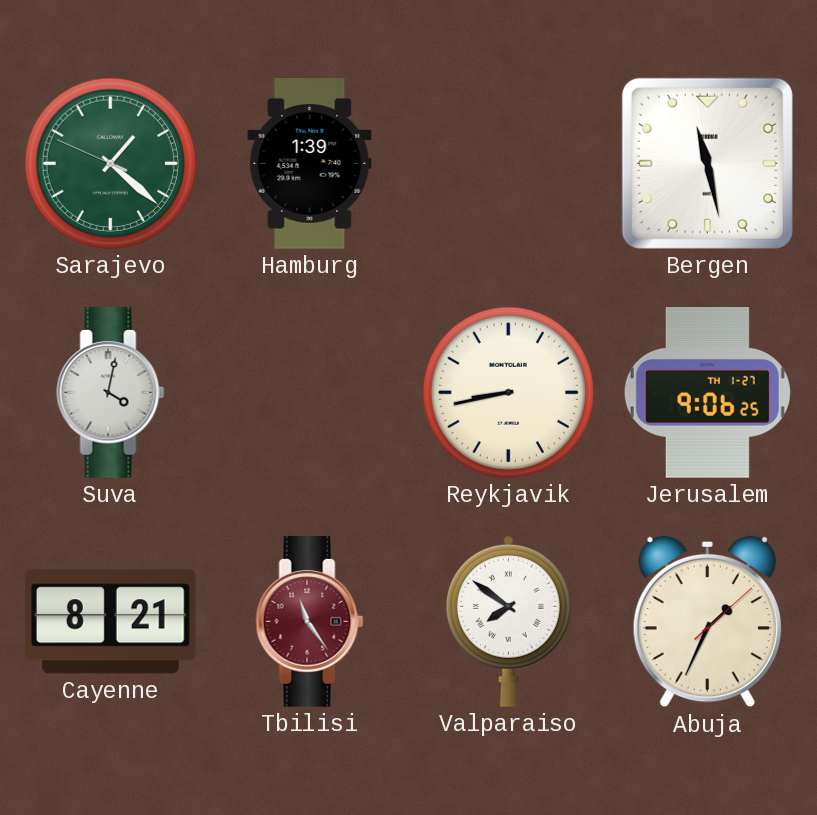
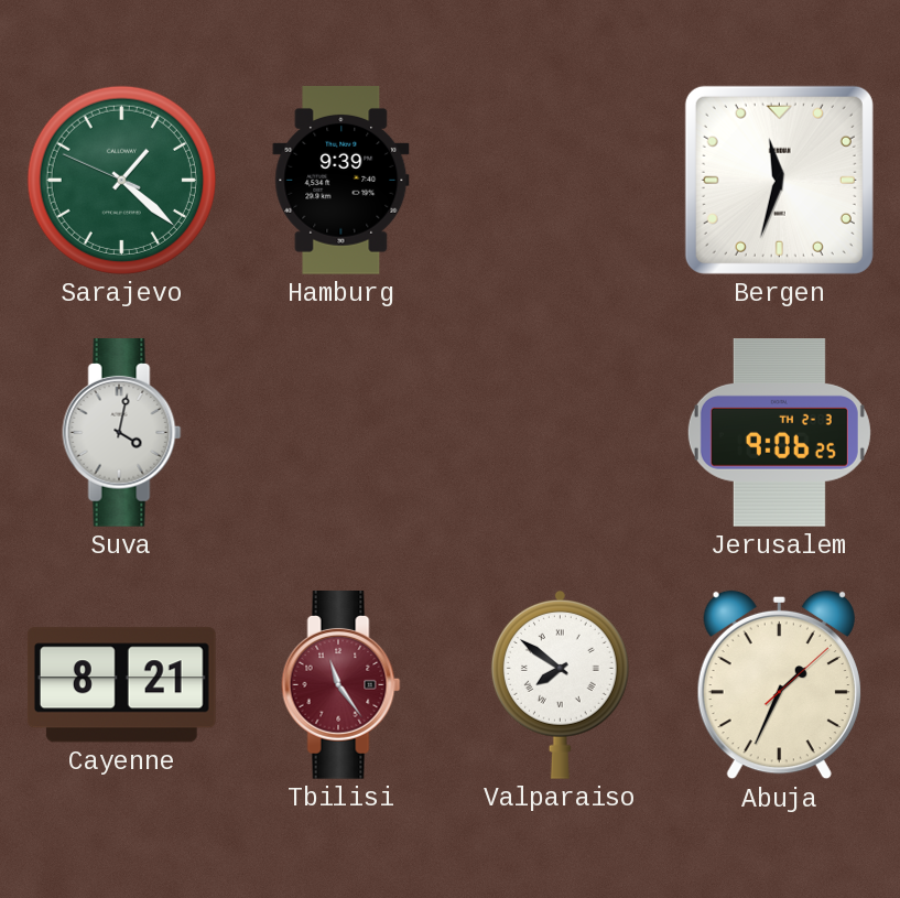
Hamburg: 1:39 -> 9:39 (341, 181)
Bergen: 11:28 -> 11:33 (779, 180)
Reykjavik: 8:43 -> none (508, 392)
Jerusalem date: TH 1-27 -> TH 2-3 (779, 433)
